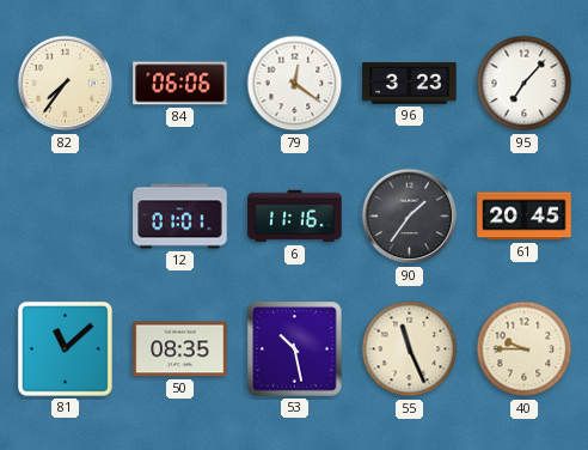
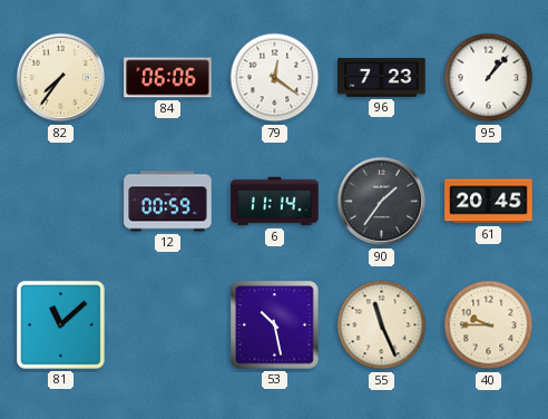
96: 3:23 -> 7:23 (382, 78)
95: 7:07 -> 1:07 (489, 78)
12: 01:01 -> 00:59 (168, 202)
6: 11:16 -> 11:14 (275, 202)
50: 08:35 -> none (180, 349)
